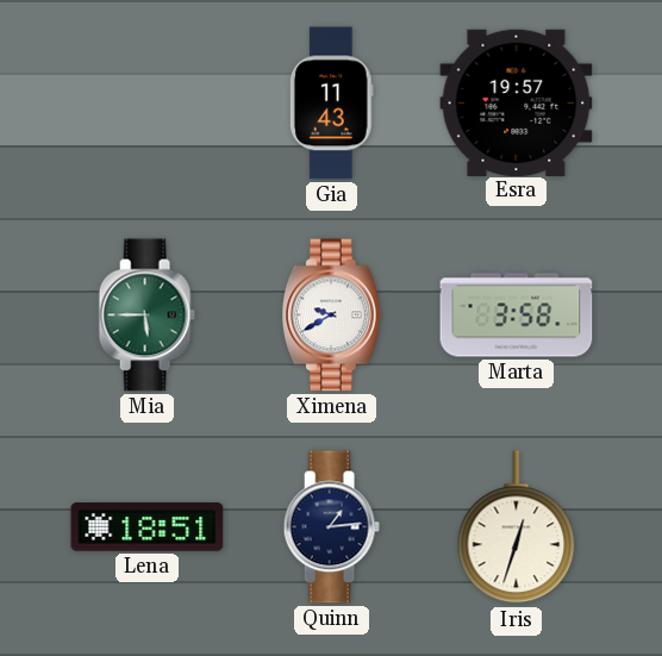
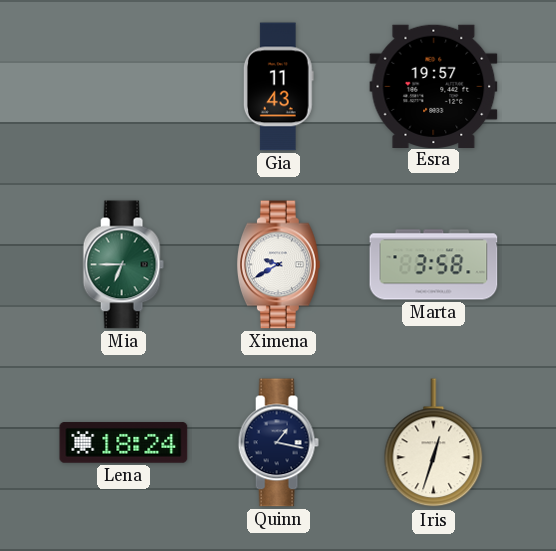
Mia: 5:45 -> 6:45 (123, 265)
Lena: 18:51 -> 18:24 (124, 443)
Quinn: 1:14 -> 1:17 (278, 443)
